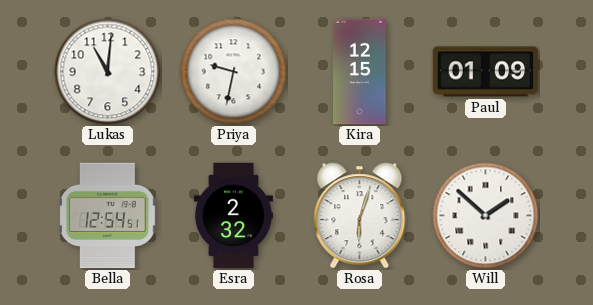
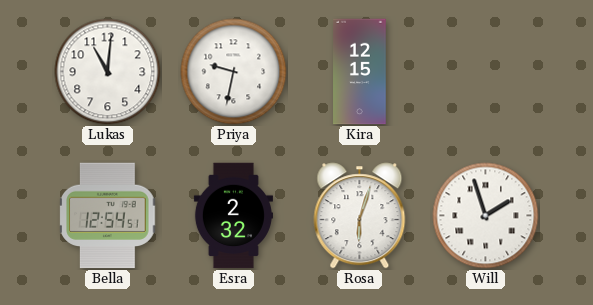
Paul: 01:09 -> none (486, 72)
Will: 1:52 -> 1:57 (486, 216)
